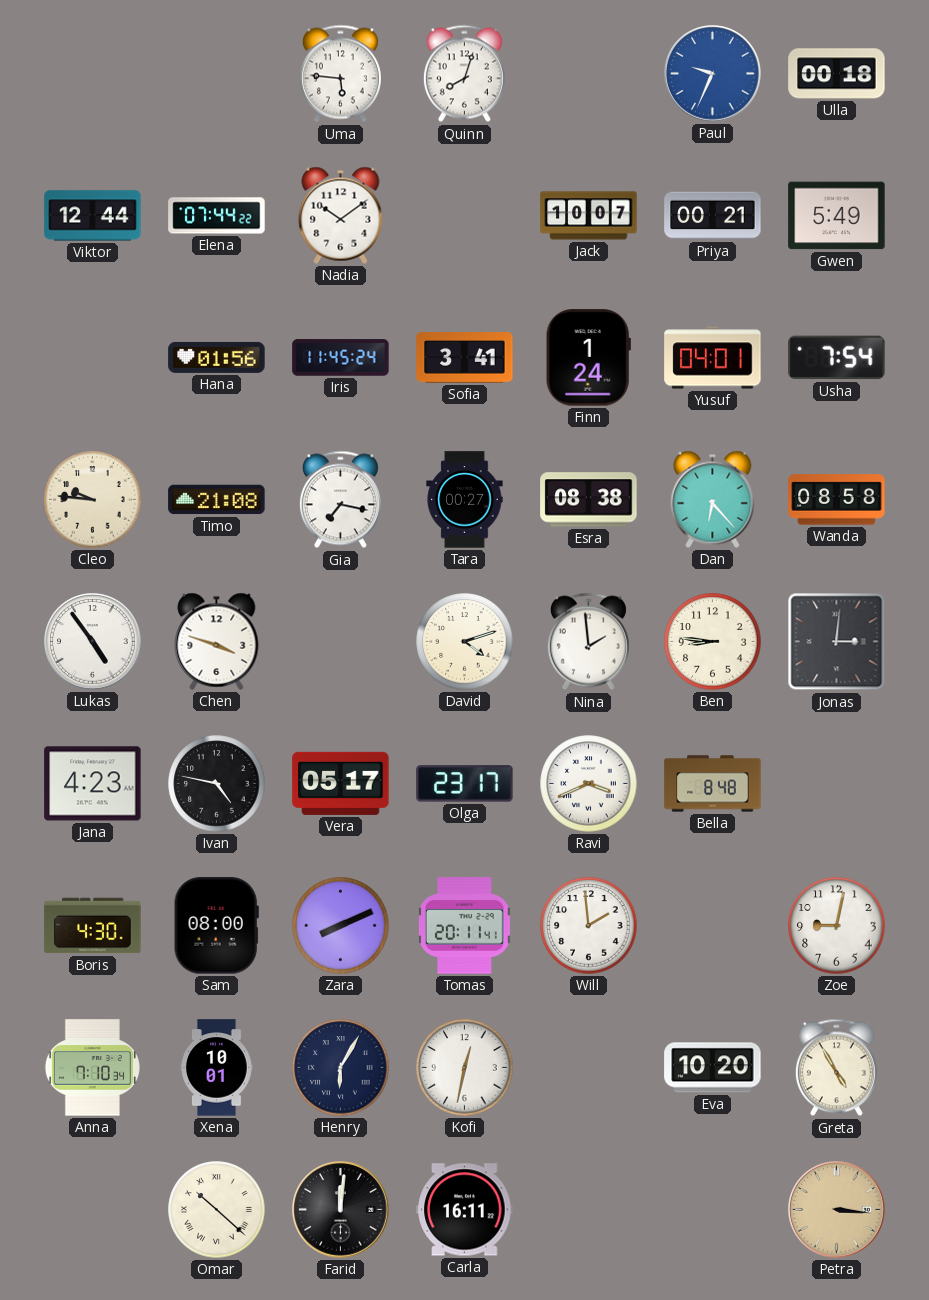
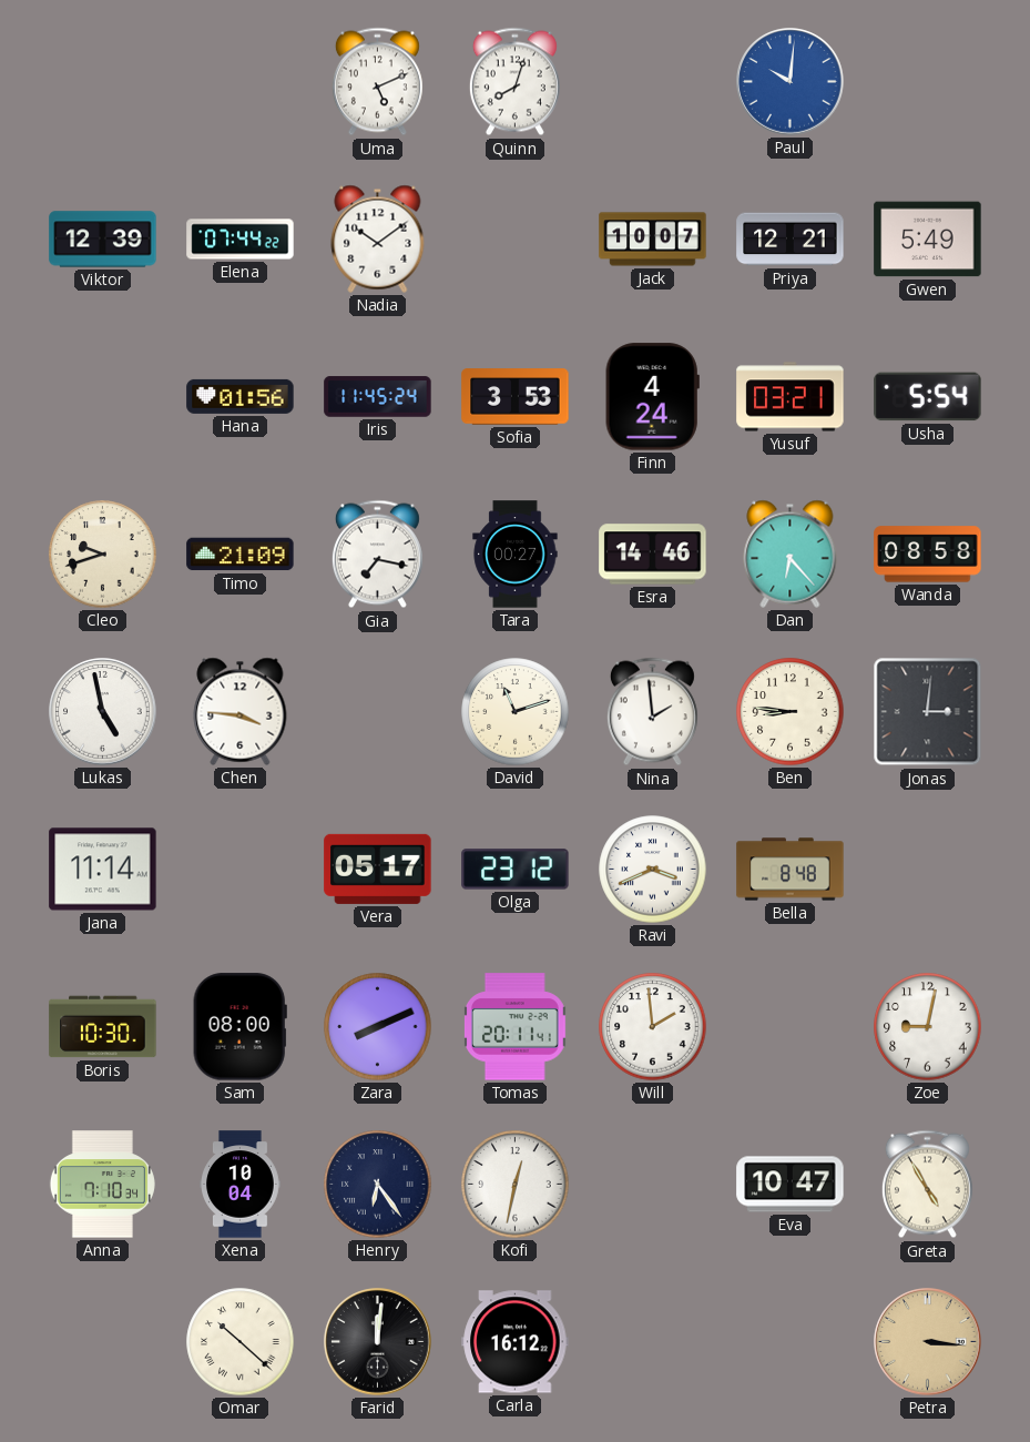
Uma: 5:46 -> 5:11 (377, 82)
Paul: 9:34 -> 10:01 (791, 82)
Ulla: 00:18 -> none (837, 74)
Viktor: 12:44 -> 12:39 (103, 240)
Priya: 00:21 -> 12:21 (791, 240)
Sofia: 3:41 -> 3:53 (516, 397)
Finn: 1:24 -> 4:24 (652, 397)
Yusuf: 04:01 -> 03:21 (791, 397)
Usha: 7:54 -> 5:54 (928, 397)
Cleo: 9:46 -> 9:42 (103, 555)
Timo: 21:08 -> 21:09 (241, 555)
Esra: 08:38 -> 14:46 (653, 555)
Lukas: 4:54 -> 4:58 (103, 712)
Chen: 3:48 -> 3:46 (241, 711)
David: 4:12 -> 11:12 (516, 712)
Jana: 4:23 -> 11:14 (103, 870)
Ivan: 4:47 -> none (217, 784)
Olga: 23:17 -> 23:12 (516, 870)
Boris: 4:30 -> 10:30 (103, 1027)
Xena: 10:01 -> 10:04 (241, 1185)
Henry: 6:05 -> 6:24 (378, 1185)
Eva: 10:20 -> 10:47 (791, 1185)
Carla: 16:11 -> 16:12 (516, 1342)
